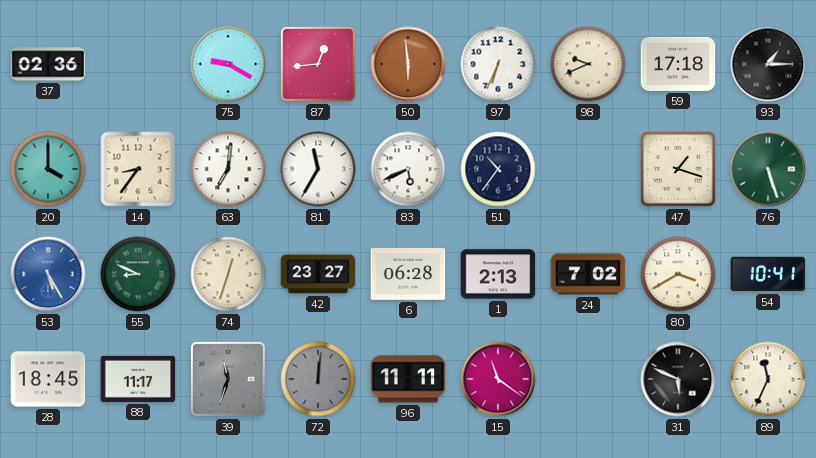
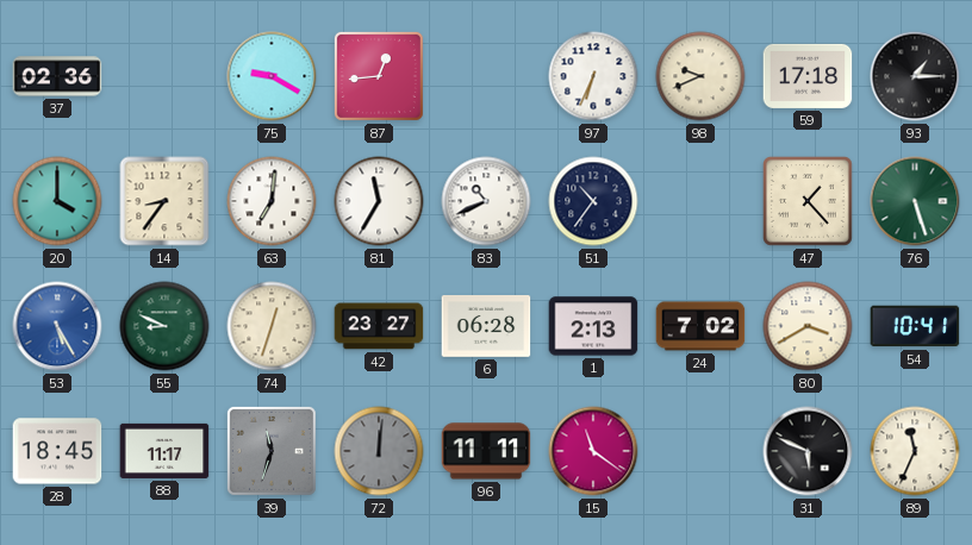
50: 5:59 -> none (408, 64)
83: 5:41 -> 10:41 (486, 201)
47: 1:18 -> 1:23 (809, 202)
